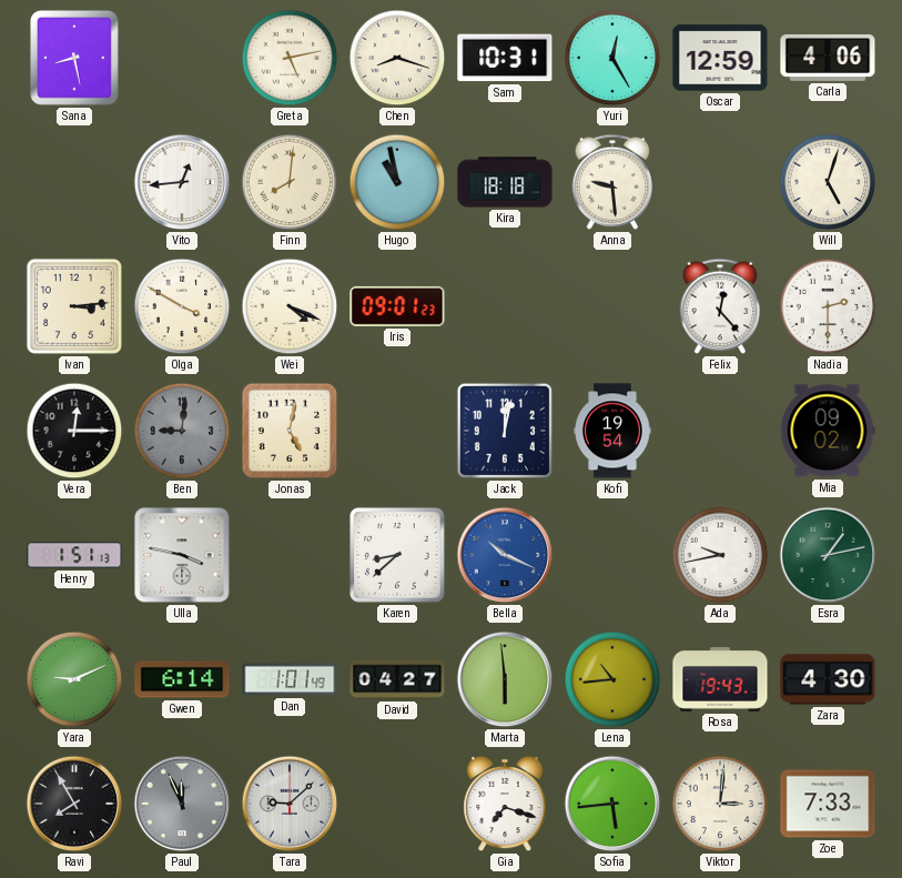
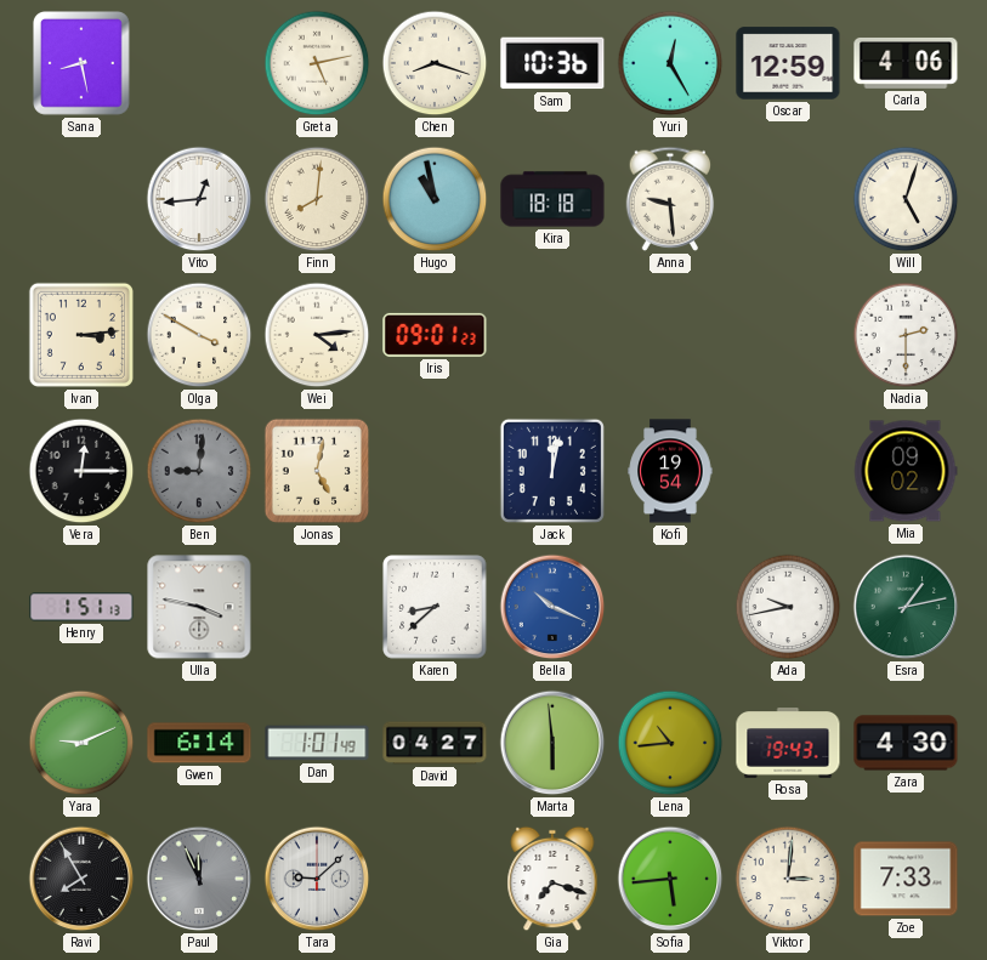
Sam: 10:31 -> 10:36 (552, 63)
Wei: 4:19 -> 4:14 (317, 335)
Felix: 12:23 -> none (720, 306)
